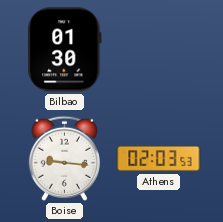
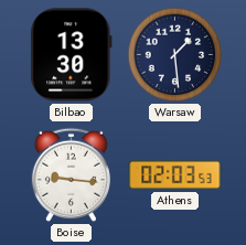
Bilbao: 01:30 -> 13:30 (72, 55)
Warsaw: none -> 1:29 (175, 55)
